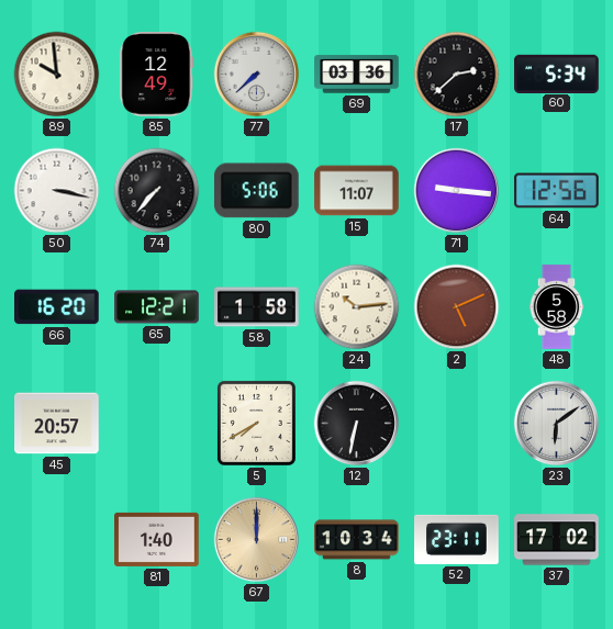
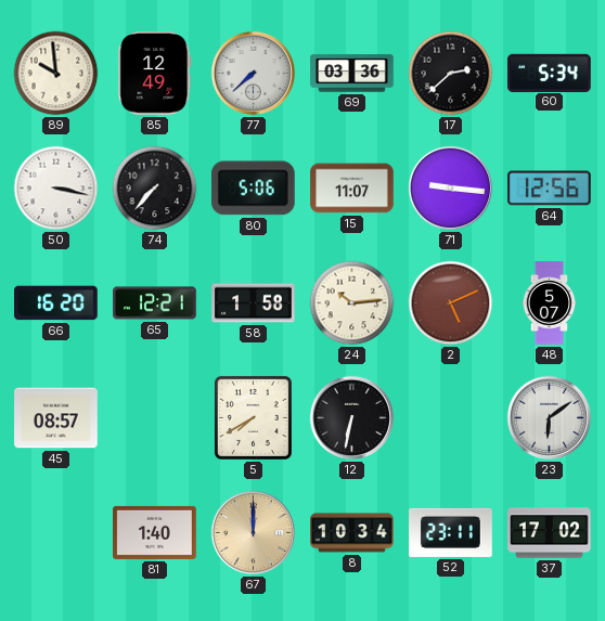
48: 5:58 -> 5:07 (550, 303)
45: 20:57 -> 08:57 (56, 418)
